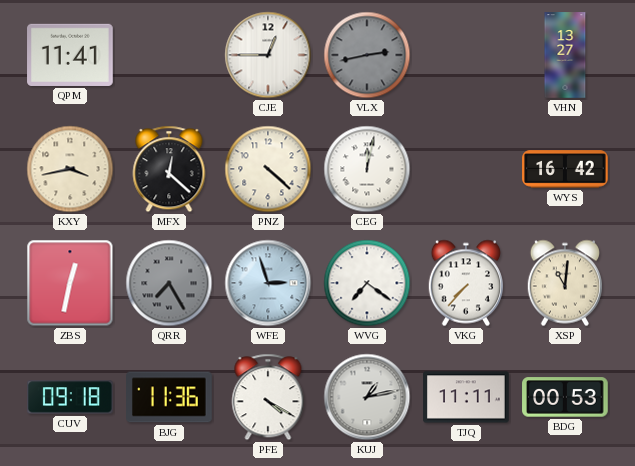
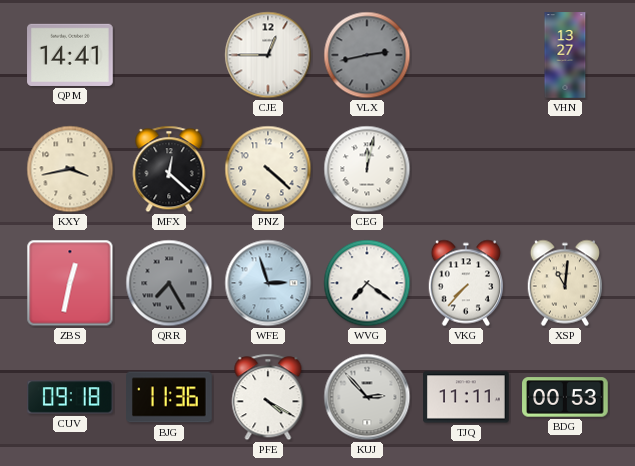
QPM: 11:41 -> 14:41 (70, 55)
WYS: 16:42 -> none (565, 169)
KUJ: 1:13 -> 2:53 (367, 397)
